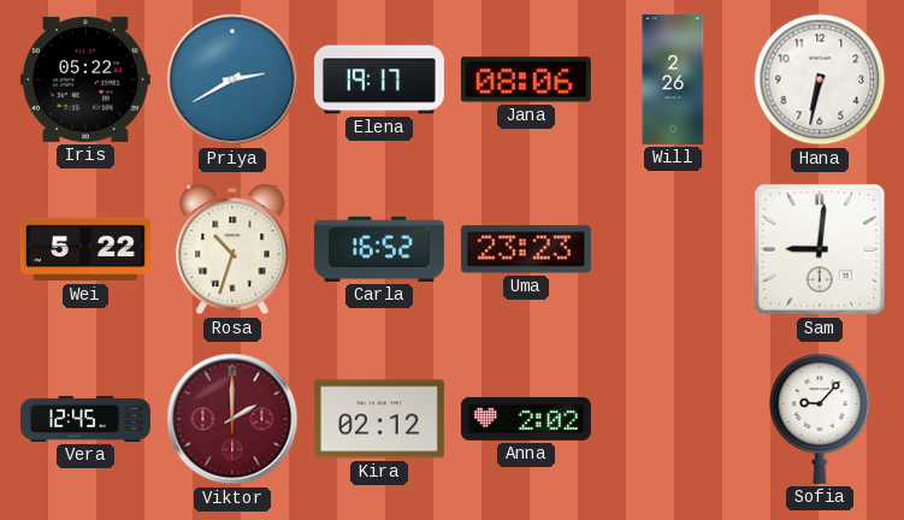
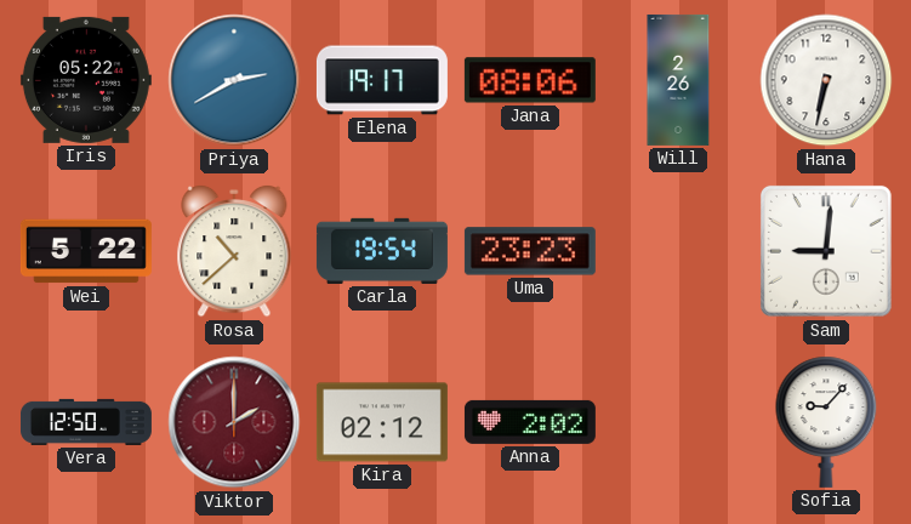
Rosa: 10:33 -> 10:38 (234, 251)
Carla: 16:52 -> 19:54 (382, 251)
Vera: 12:45 -> 12:50 (86, 422)
